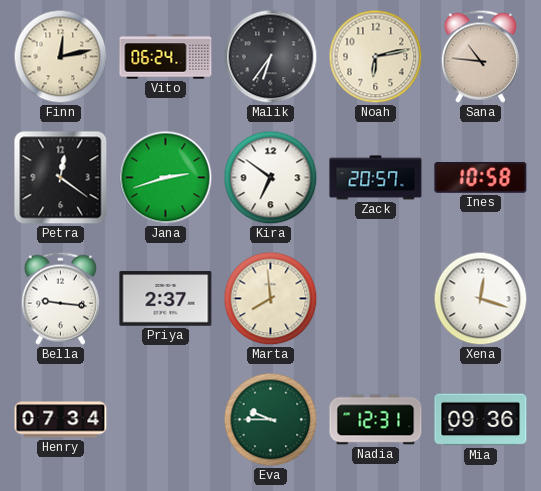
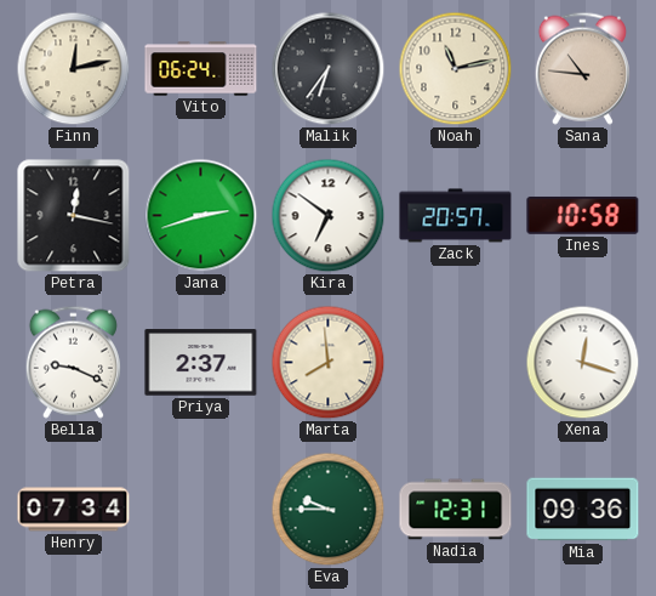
Noah: 6:13 -> 11:13 (456, 69)
Petra: 12:21 -> 12:17 (74, 216)
Bella: 9:16 -> 9:19 (73, 362)
